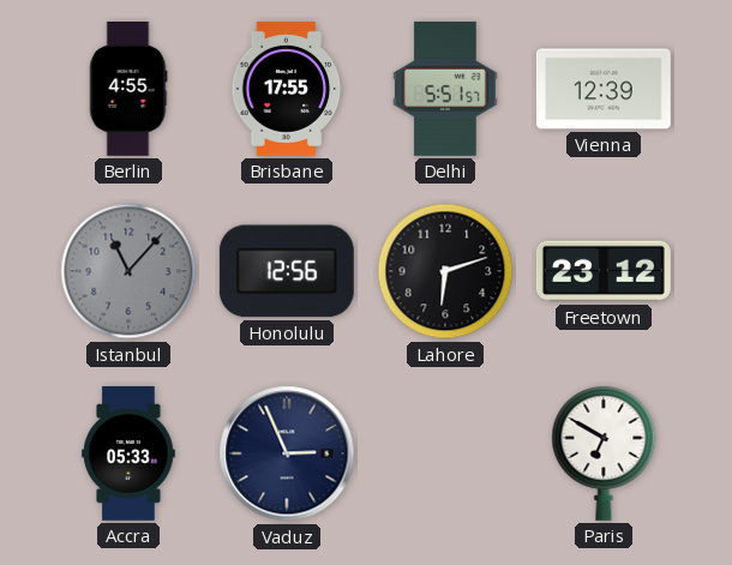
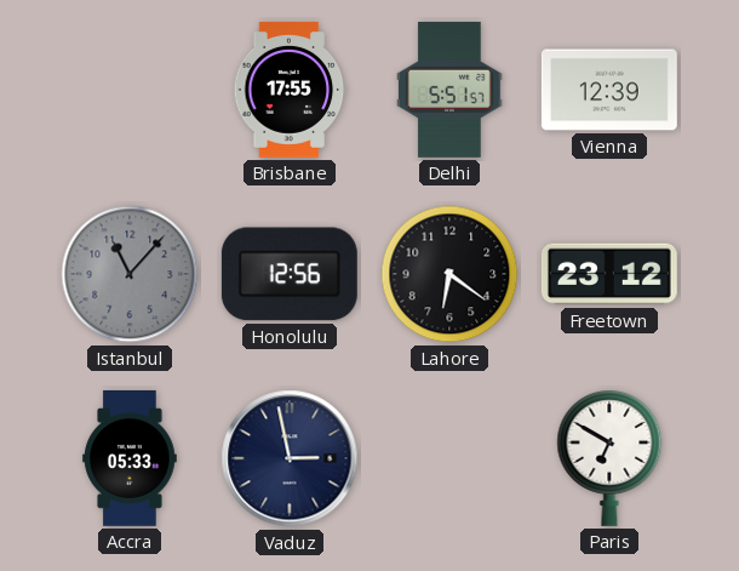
Berlin: 4:55 -> none (128, 89)
Lahore: 6:12 -> 6:21 (449, 274)
Vaduz: 2:56 -> 2:58 (290, 458)
